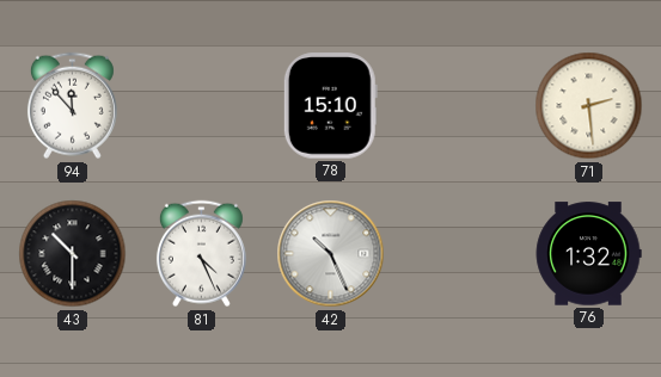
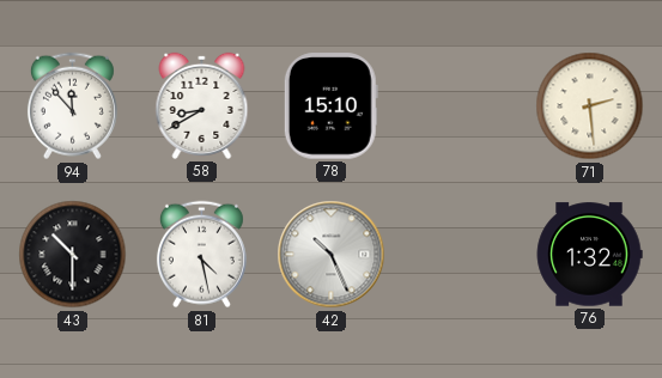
58: none -> 8:40 (202, 105)
81: 4:26 -> 4:28 (201, 255)
